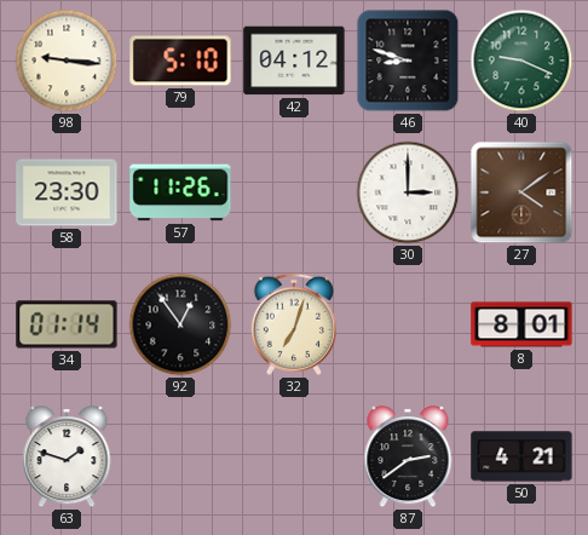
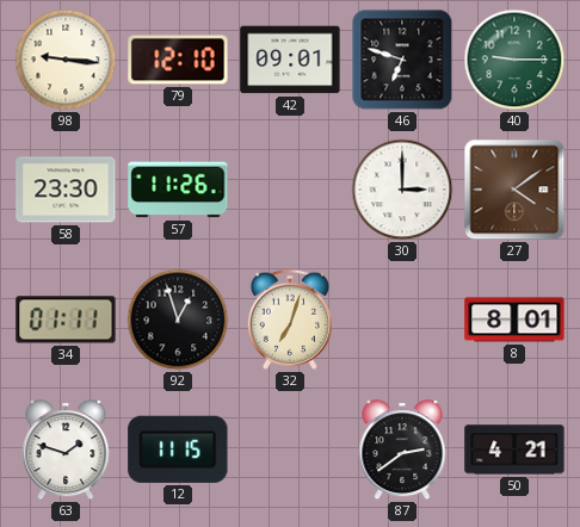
79: 5:10 -> 12:10 (178, 60)
42: 04:12 -> 09:01 (290, 60)
46: 8:48 -> 6:48 (402, 60)
40: 9:19 -> 9:15 (514, 60)
34: 01:14 -> 01:11 (66, 320)
92: 12:54 -> 12:57 (178, 320)
12: none -> 11:15 (178, 449)
